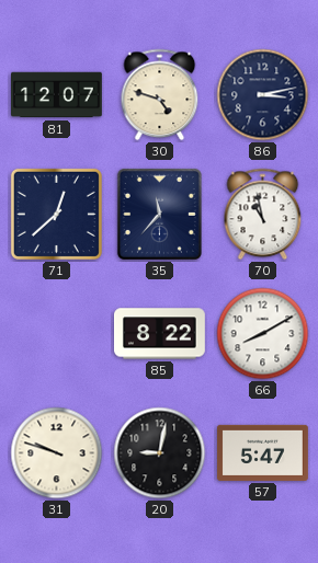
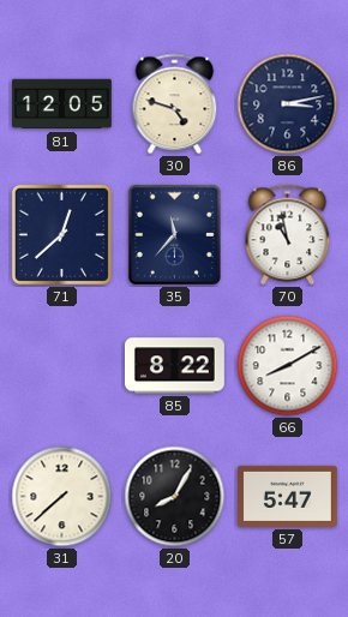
81: 12:07 -> 12:05 (62, 104)
31: 9:48 -> 7:38 (62, 497)
20: 9:02 -> 8:05 (175, 497)
